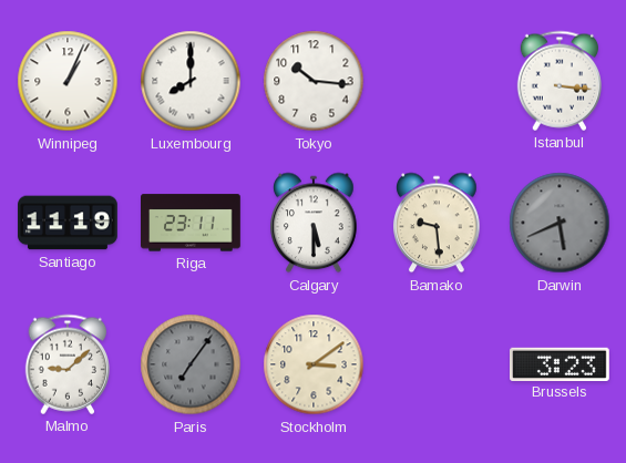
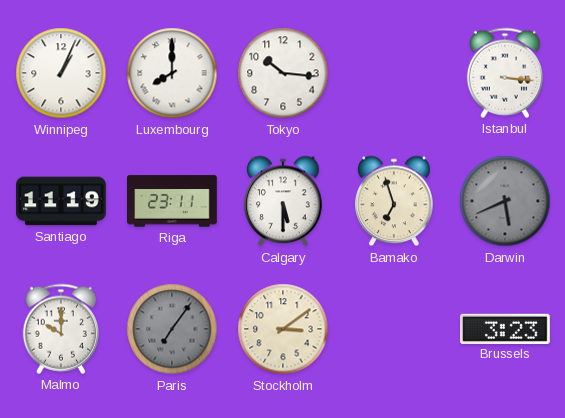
Bamako: 9:29 -> 6:57 (394, 201)
Malmo: 9:08 -> 10:00 (60, 329)
